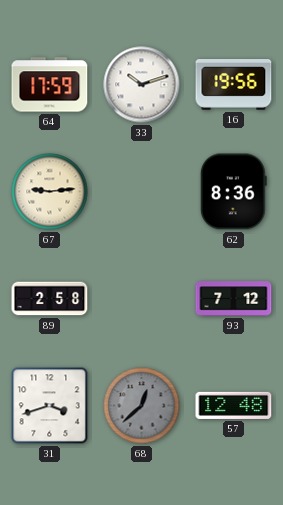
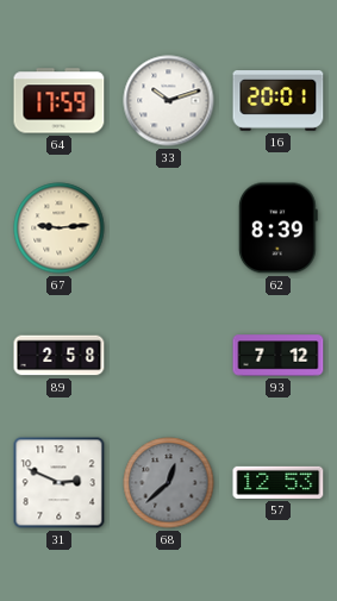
16: 19:56 -> 20:01 (279, 101)
62: 8:36 -> 8:39 (277, 228)
31: 3:42 -> 2:49 (60, 483)
57: 12:48 -> 12:53 (279, 482)
